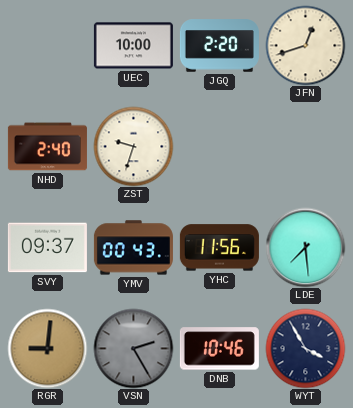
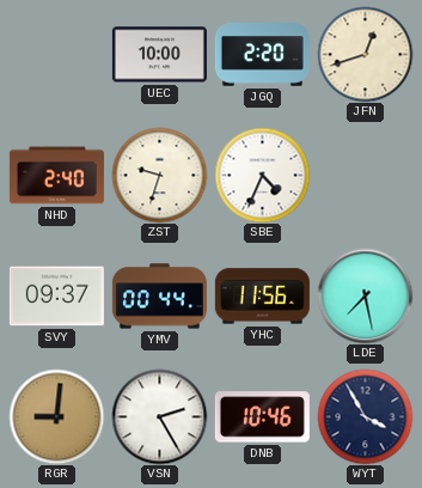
SBE: none -> 4:34 (262, 175)
YMV: 00:43 -> 00:44 (159, 297)
LDE: 7:29 -> 7:28 (365, 295)
VSN dial: grey -> white (159, 416)
